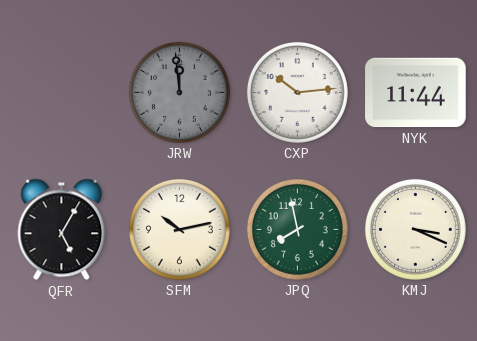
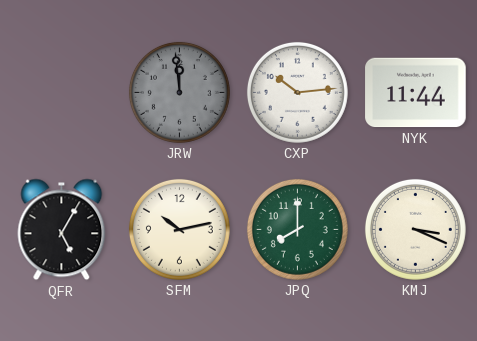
JPQ: 7:58 -> 8:00 (297, 229)
